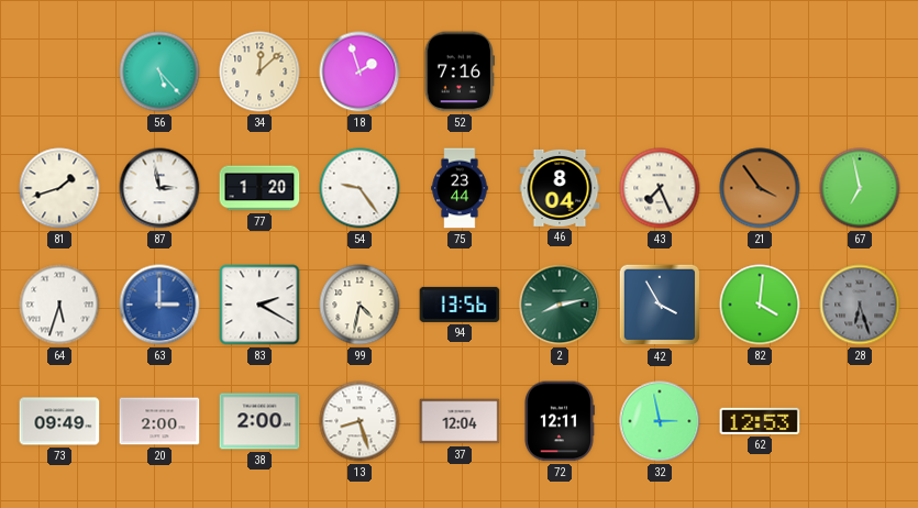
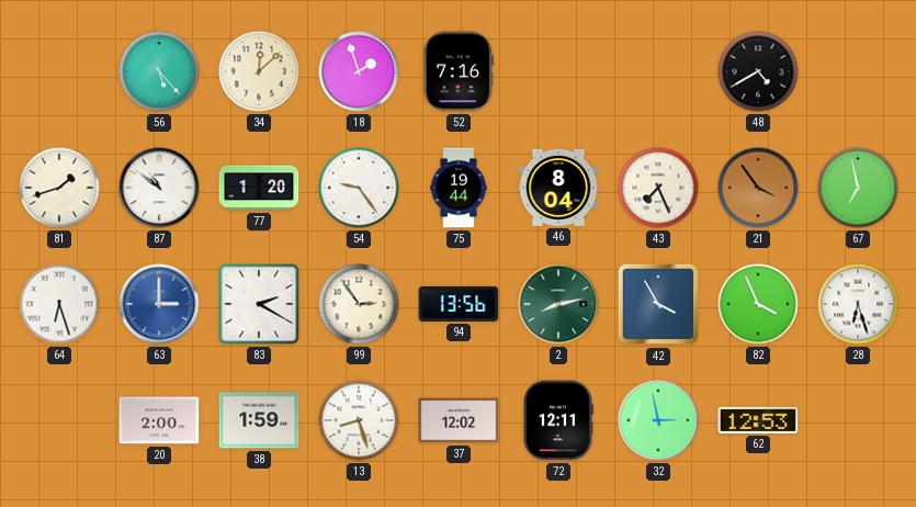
48: none -> 4:40 (758, 71)
87: 2:58 -> 10:51 (159, 188)
75: 23:44 -> 19:44 (459, 188)
64: 5:33 -> 6:27 (59, 304)
99: 4:32 -> 2:54 (359, 304)
82: 4:01 -> 3:56 (758, 304)
28 dial: grey -> white (858, 304)
73: 09:49 -> none (59, 421)
38: 2:00 -> 1:59 (259, 420)
37: 12:04 -> 12:02 (459, 420)
